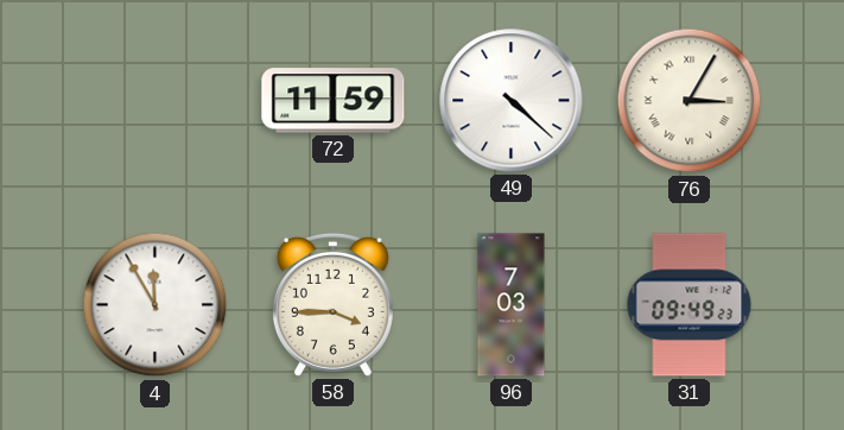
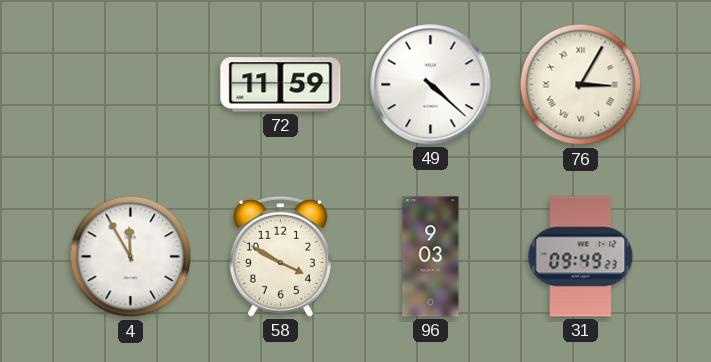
58: 3:45 -> 3:50 (280, 256)
96: 7:03 -> 9:03 (431, 257)
